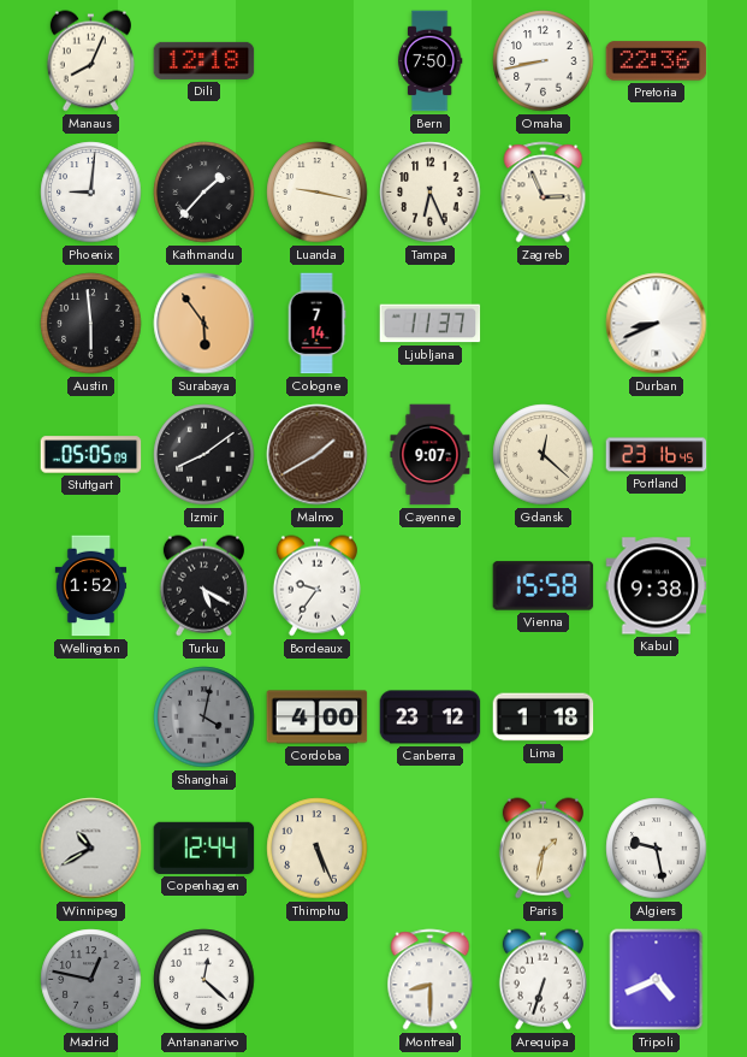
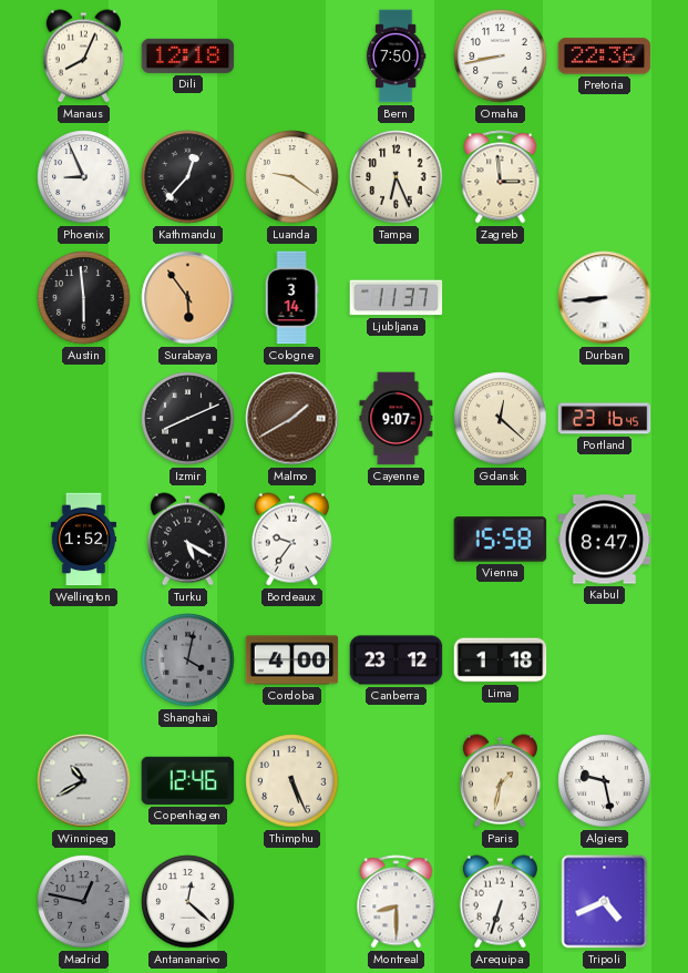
Phoenix: 9:01 -> 8:56 (84, 177)
Kathmandu: 1:37 -> 12:37 (188, 177)
Luanda: 9:17 -> 9:21 (292, 177)
Zagreb: 2:56 -> 2:59 (501, 177)
Cologne: 7:14 -> 3:14 (291, 298)
Durban: 8:41 -> 8:44 (605, 298)
Stuttgart: 05:05 -> none (91, 455)
Izmir: 8:09 -> 8:11 (188, 419)
Kabul: 9:38 -> 8:47 (605, 540)
Copenhagen: 12:44 -> 12:46 (188, 780)
